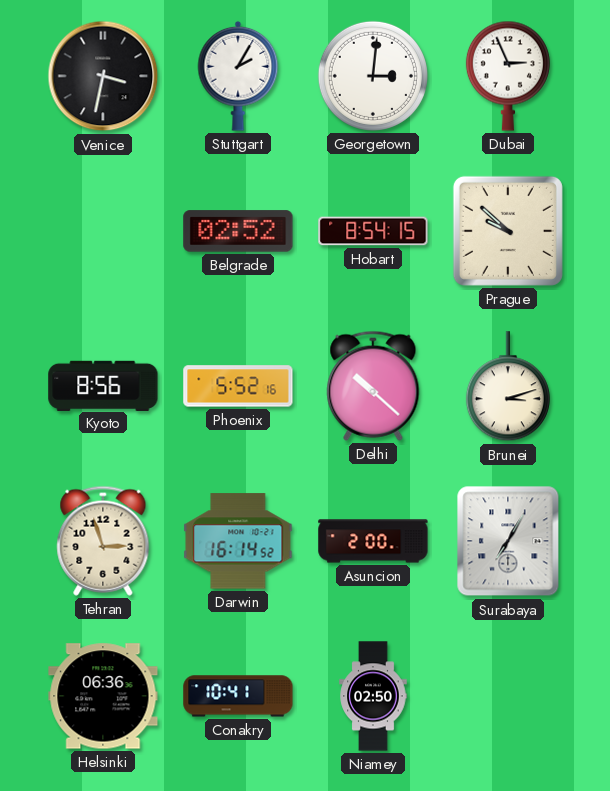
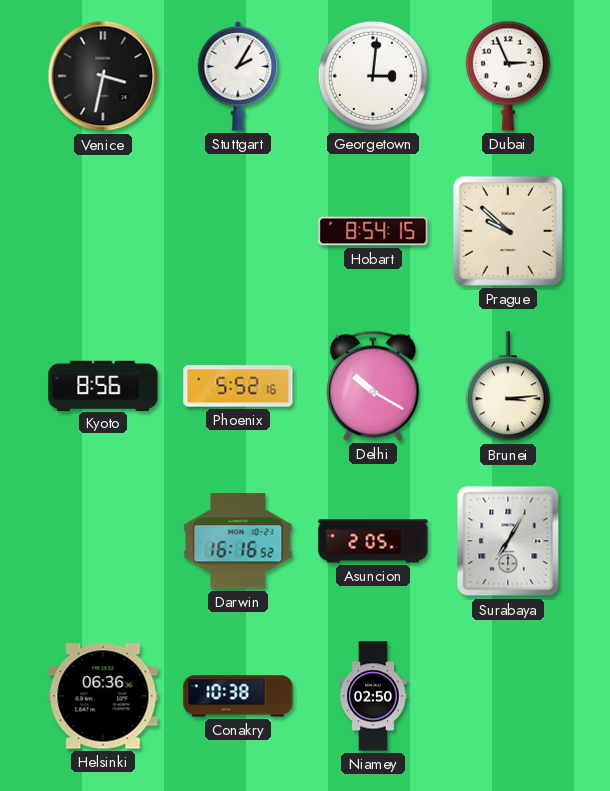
Belgrade: 02:52 -> none (238, 231)
Delhi: 10:22 -> 10:20 (373, 386)
Brunei: 3:12 -> 3:14 (508, 387)
Tehran: 2:57 -> none (103, 541)
Darwin: 16:14 -> 16:16 (238, 541)
Asuncion: 2:00 -> 2:05 (373, 541)
Conakry: 10:41 -> 10:38 (238, 696)
